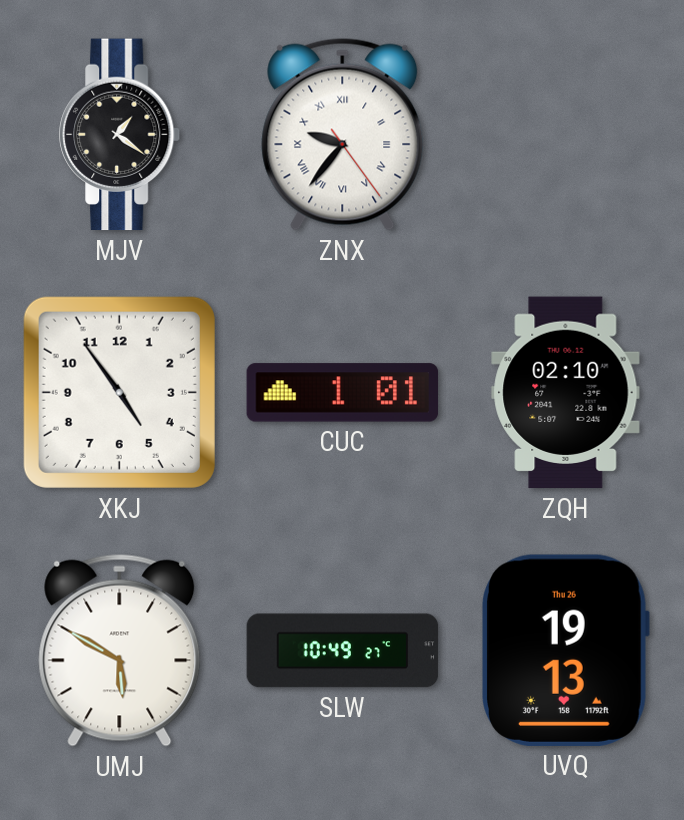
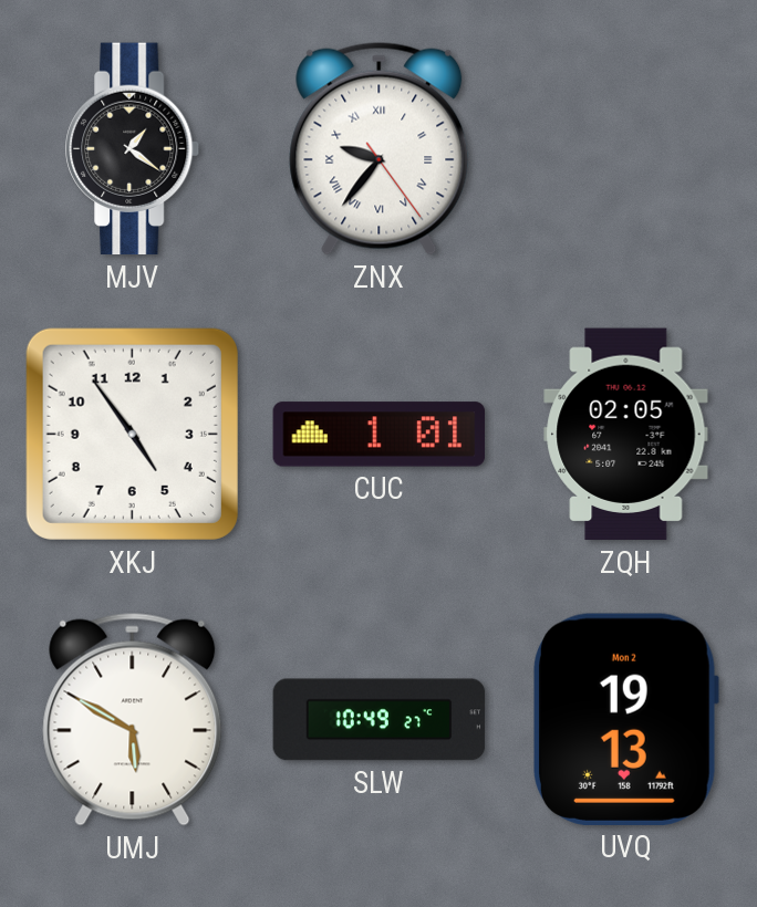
ZQH: 02:10 -> 02:05 (626, 435)
UVQ date: Thu 26 -> Mon 2 (626, 719)
